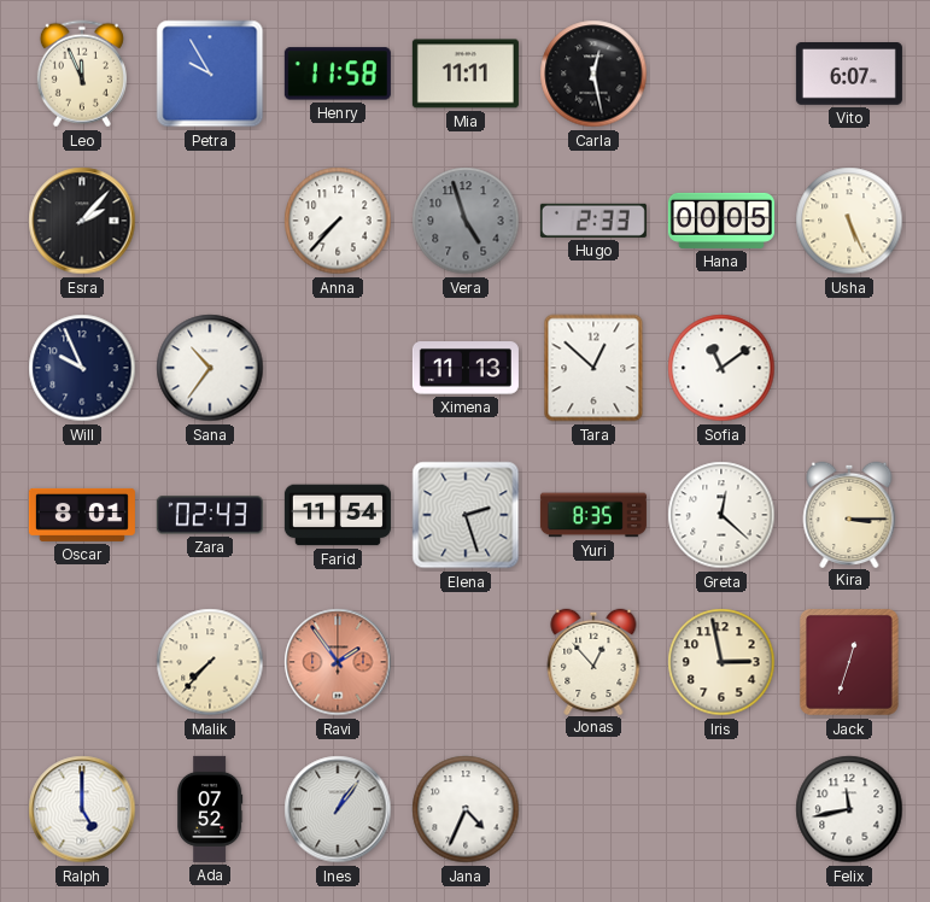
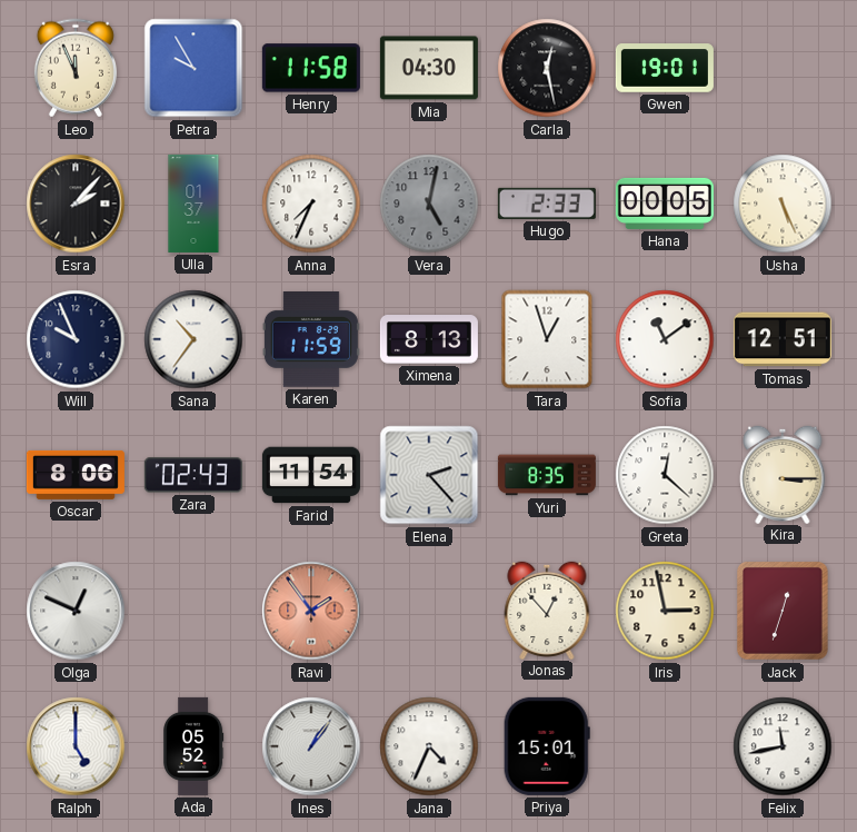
Mia: 11:11 -> 04:30 (429, 68)
Gwen: none -> 19:01 (665, 68)
Vito: 6:07 -> none (849, 75)
Ulla: none -> 01:37 (193, 204)
Anna: 7:37 -> 7:34 (311, 204)
Vera: 4:57 -> 5:02 (429, 204)
Karen: none -> 11:59 (311, 340)
Ximena: 11:13 -> 8:13 (429, 340)
Tara: 12:52 -> 12:57 (547, 339)
Tomas: none -> 12:51 (783, 339)
Oscar: 8:01 -> 8:06 (76, 475)
Elena: 2:27 -> 2:23 (429, 475)
Olga: none -> 12:49 (76, 611)
Malik: 7:37 -> none (210, 662)
Ada: 07:52 -> 05:52 (193, 746)
Priya: none -> 15:01 (547, 746)
